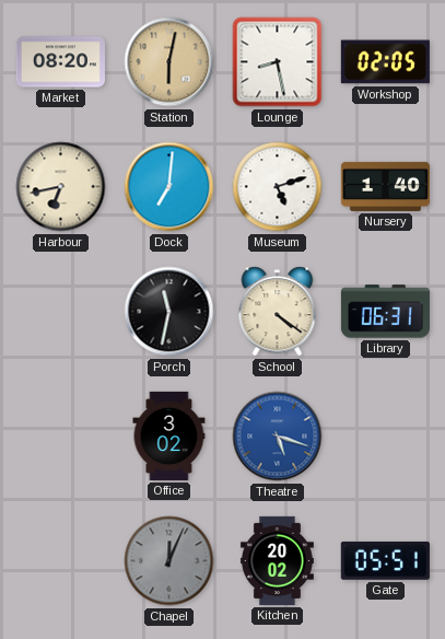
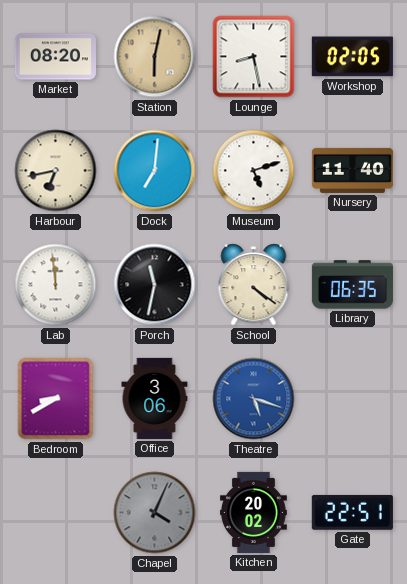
Nursery: 1:40 -> 11:40 (352, 170)
Lab: none -> 11:59 (56, 285)
Library: 06:31 -> 06:35 (352, 285)
Bedroom: none -> 8:40 (56, 399)
Office: 3:02 -> 3:06 (155, 398)
Chapel: 12:04 -> 4:04 (155, 513)
Gate: 05:51 -> 22:51 (352, 512)
